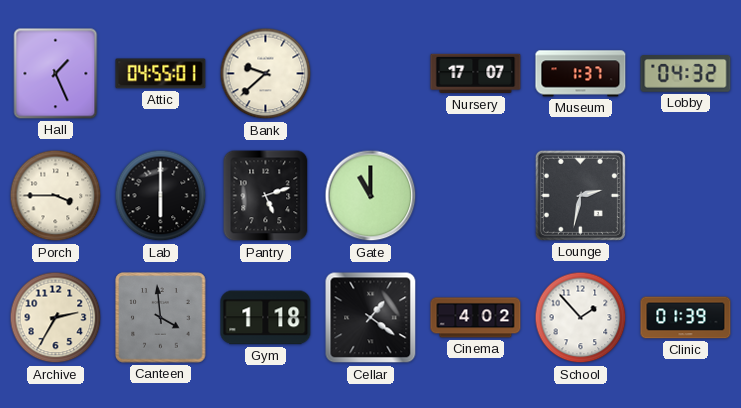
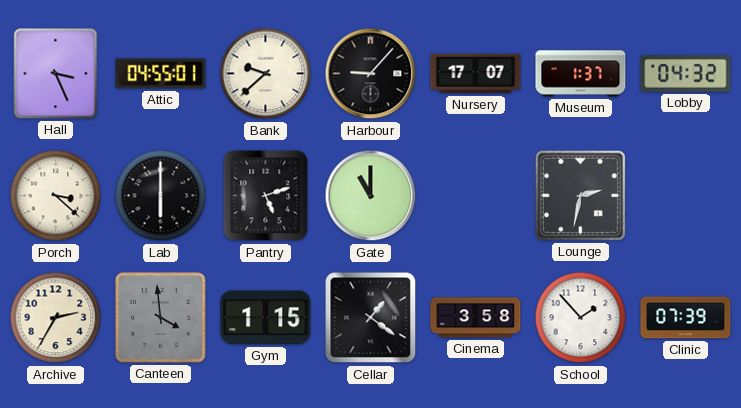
Hall: 1:26 -> 3:26 (56, 74)
Harbour: none -> 9:07 (371, 74)
Porch: 3:45 -> 3:22 (56, 196)
Gym: 1:18 -> 1:15 (266, 318)
Cinema: 4:02 -> 3:58 (476, 318)
Clinic: 01:39 -> 07:39 (686, 318)
